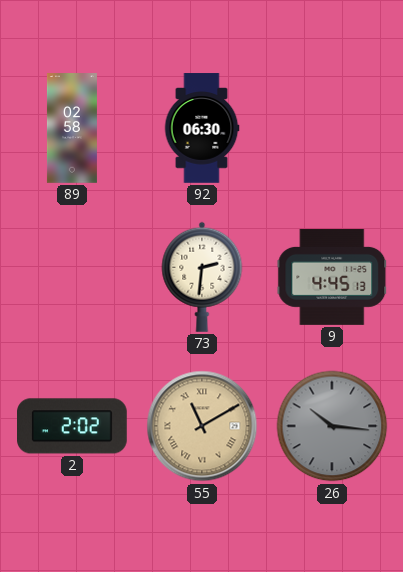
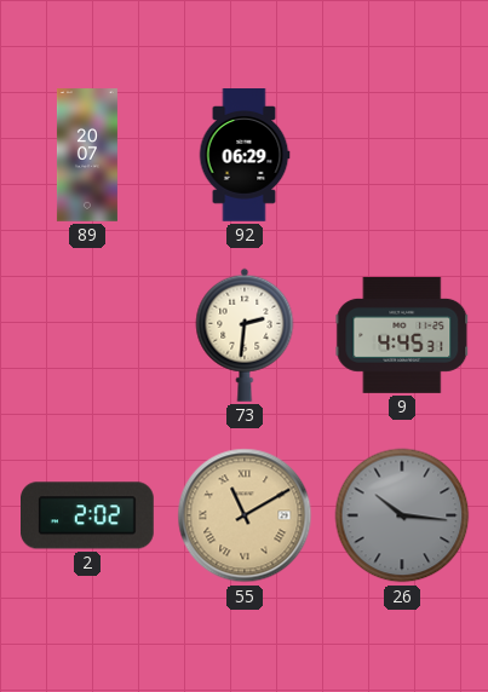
89: 02:58 -> 20:07 (87, 155)
92: 06:30 -> 06:29 (245, 155)
9: 4:45:13 -> 4:45:31 (402, 335)
